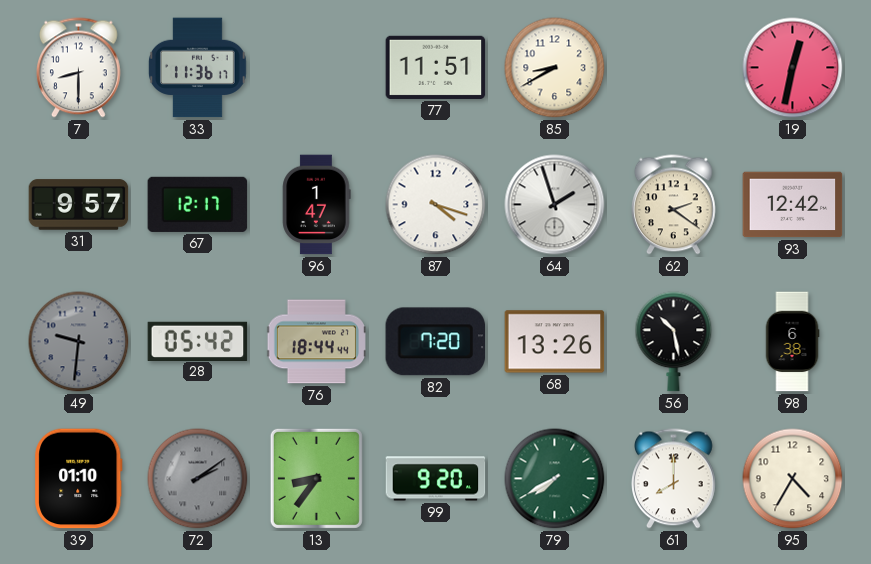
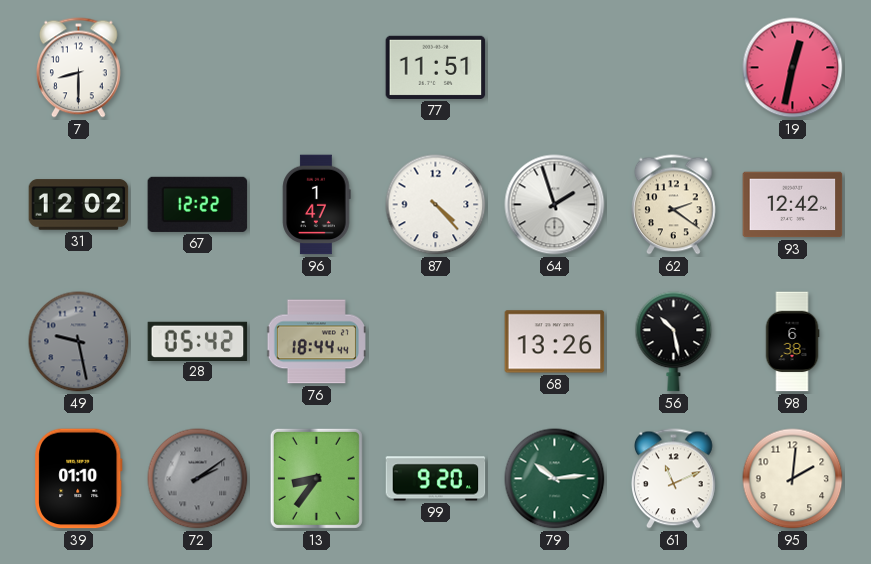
33: 11:36 -> none (197, 68)
85: 8:40 -> none (555, 68)
31: 9:57 -> 12:02 (79, 205)
67: 12:17 -> 12:22 (198, 204)
87: 4:18 -> 4:23 (436, 205)
49: 9:31 -> 9:28 (79, 342)
82: 7:20 -> none (436, 342)
79: 7:40 -> 10:14 (555, 479)
61: 8:00 -> 11:11 (674, 479)
95: 4:35 -> 2:01 (793, 479)
